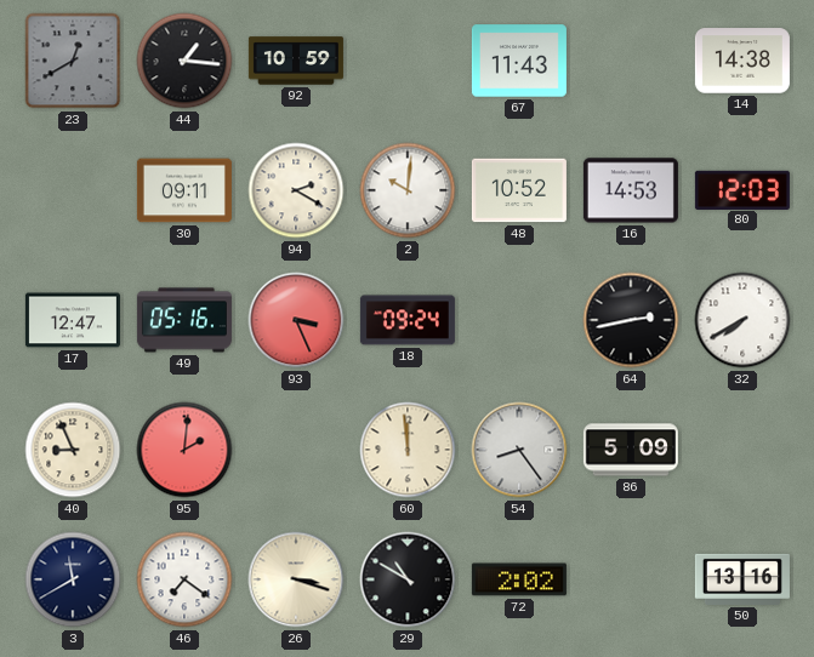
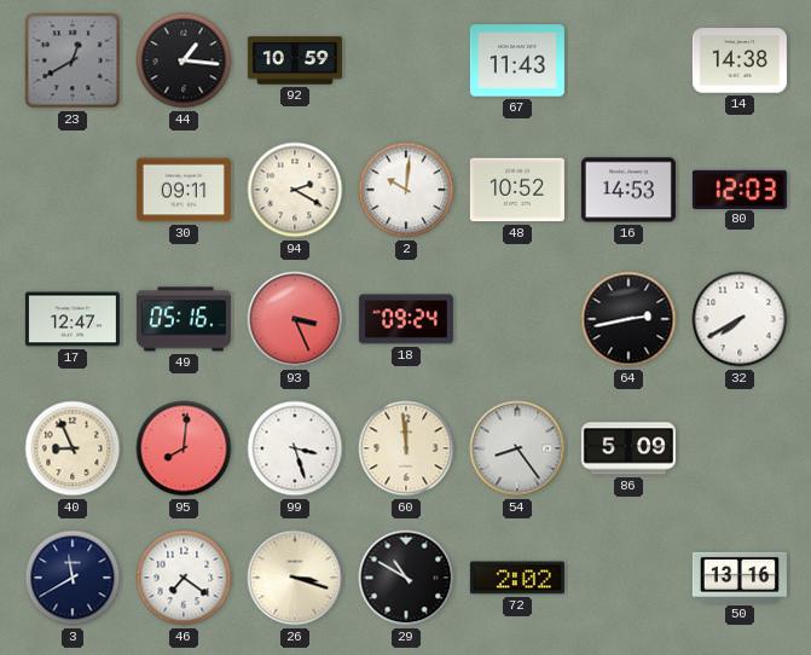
95: 2:01 -> 8:01 (184, 448)
99: none -> 3:27 (295, 448)
